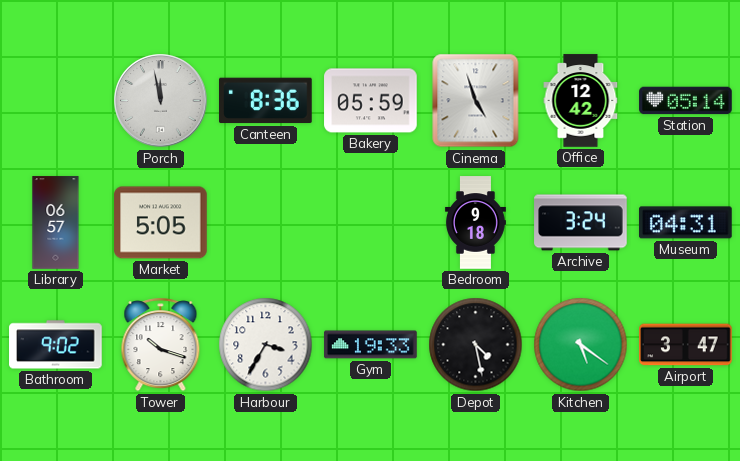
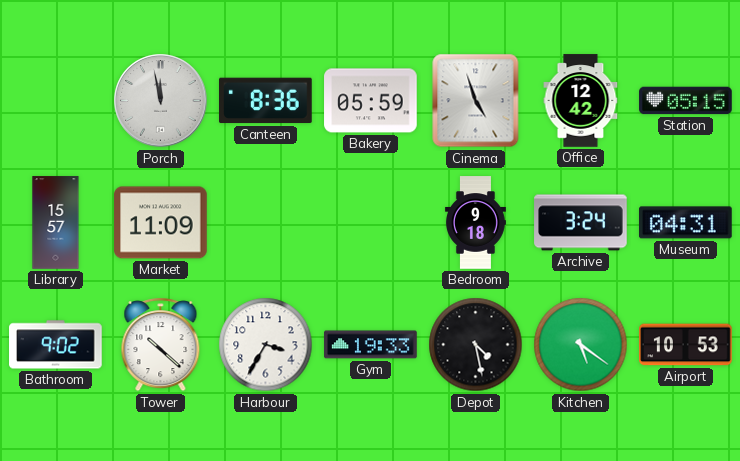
Station: 05:14 -> 05:15 (686, 101)
Library: 06:57 -> 15:57 (56, 223)
Market: 5:05 -> 11:09 (161, 223)
Tower: 10:18 -> 10:22 (161, 345)
Airport: 3:47 -> 10:53 (686, 345)
